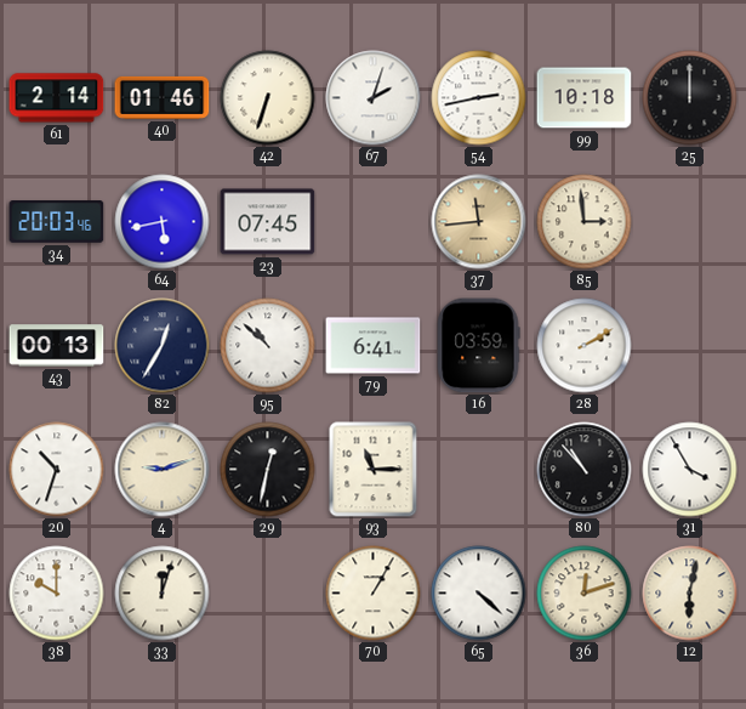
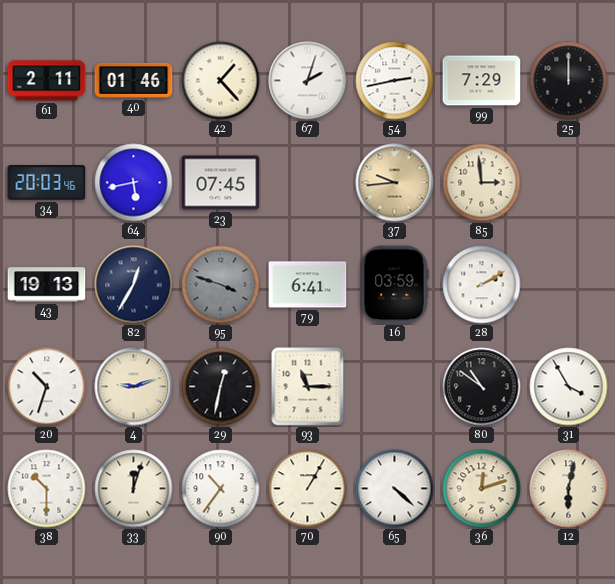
61: 2:14 -> 2:11 (47, 81)
42: 6:33 -> 1:23 (221, 81)
99: 10:18 -> 7:29 (482, 81)
37: 11:44 -> 9:44 (395, 183)
43: 00:13 -> 19:13 (47, 285)
95: 10:52 -> 3:48 (221, 285)
95 dial: white -> grey (221, 285)
80: 10:53 -> 10:51 (482, 387)
38: 10:00 -> 10:30 (47, 489)
90: none -> 10:36 (221, 489)
